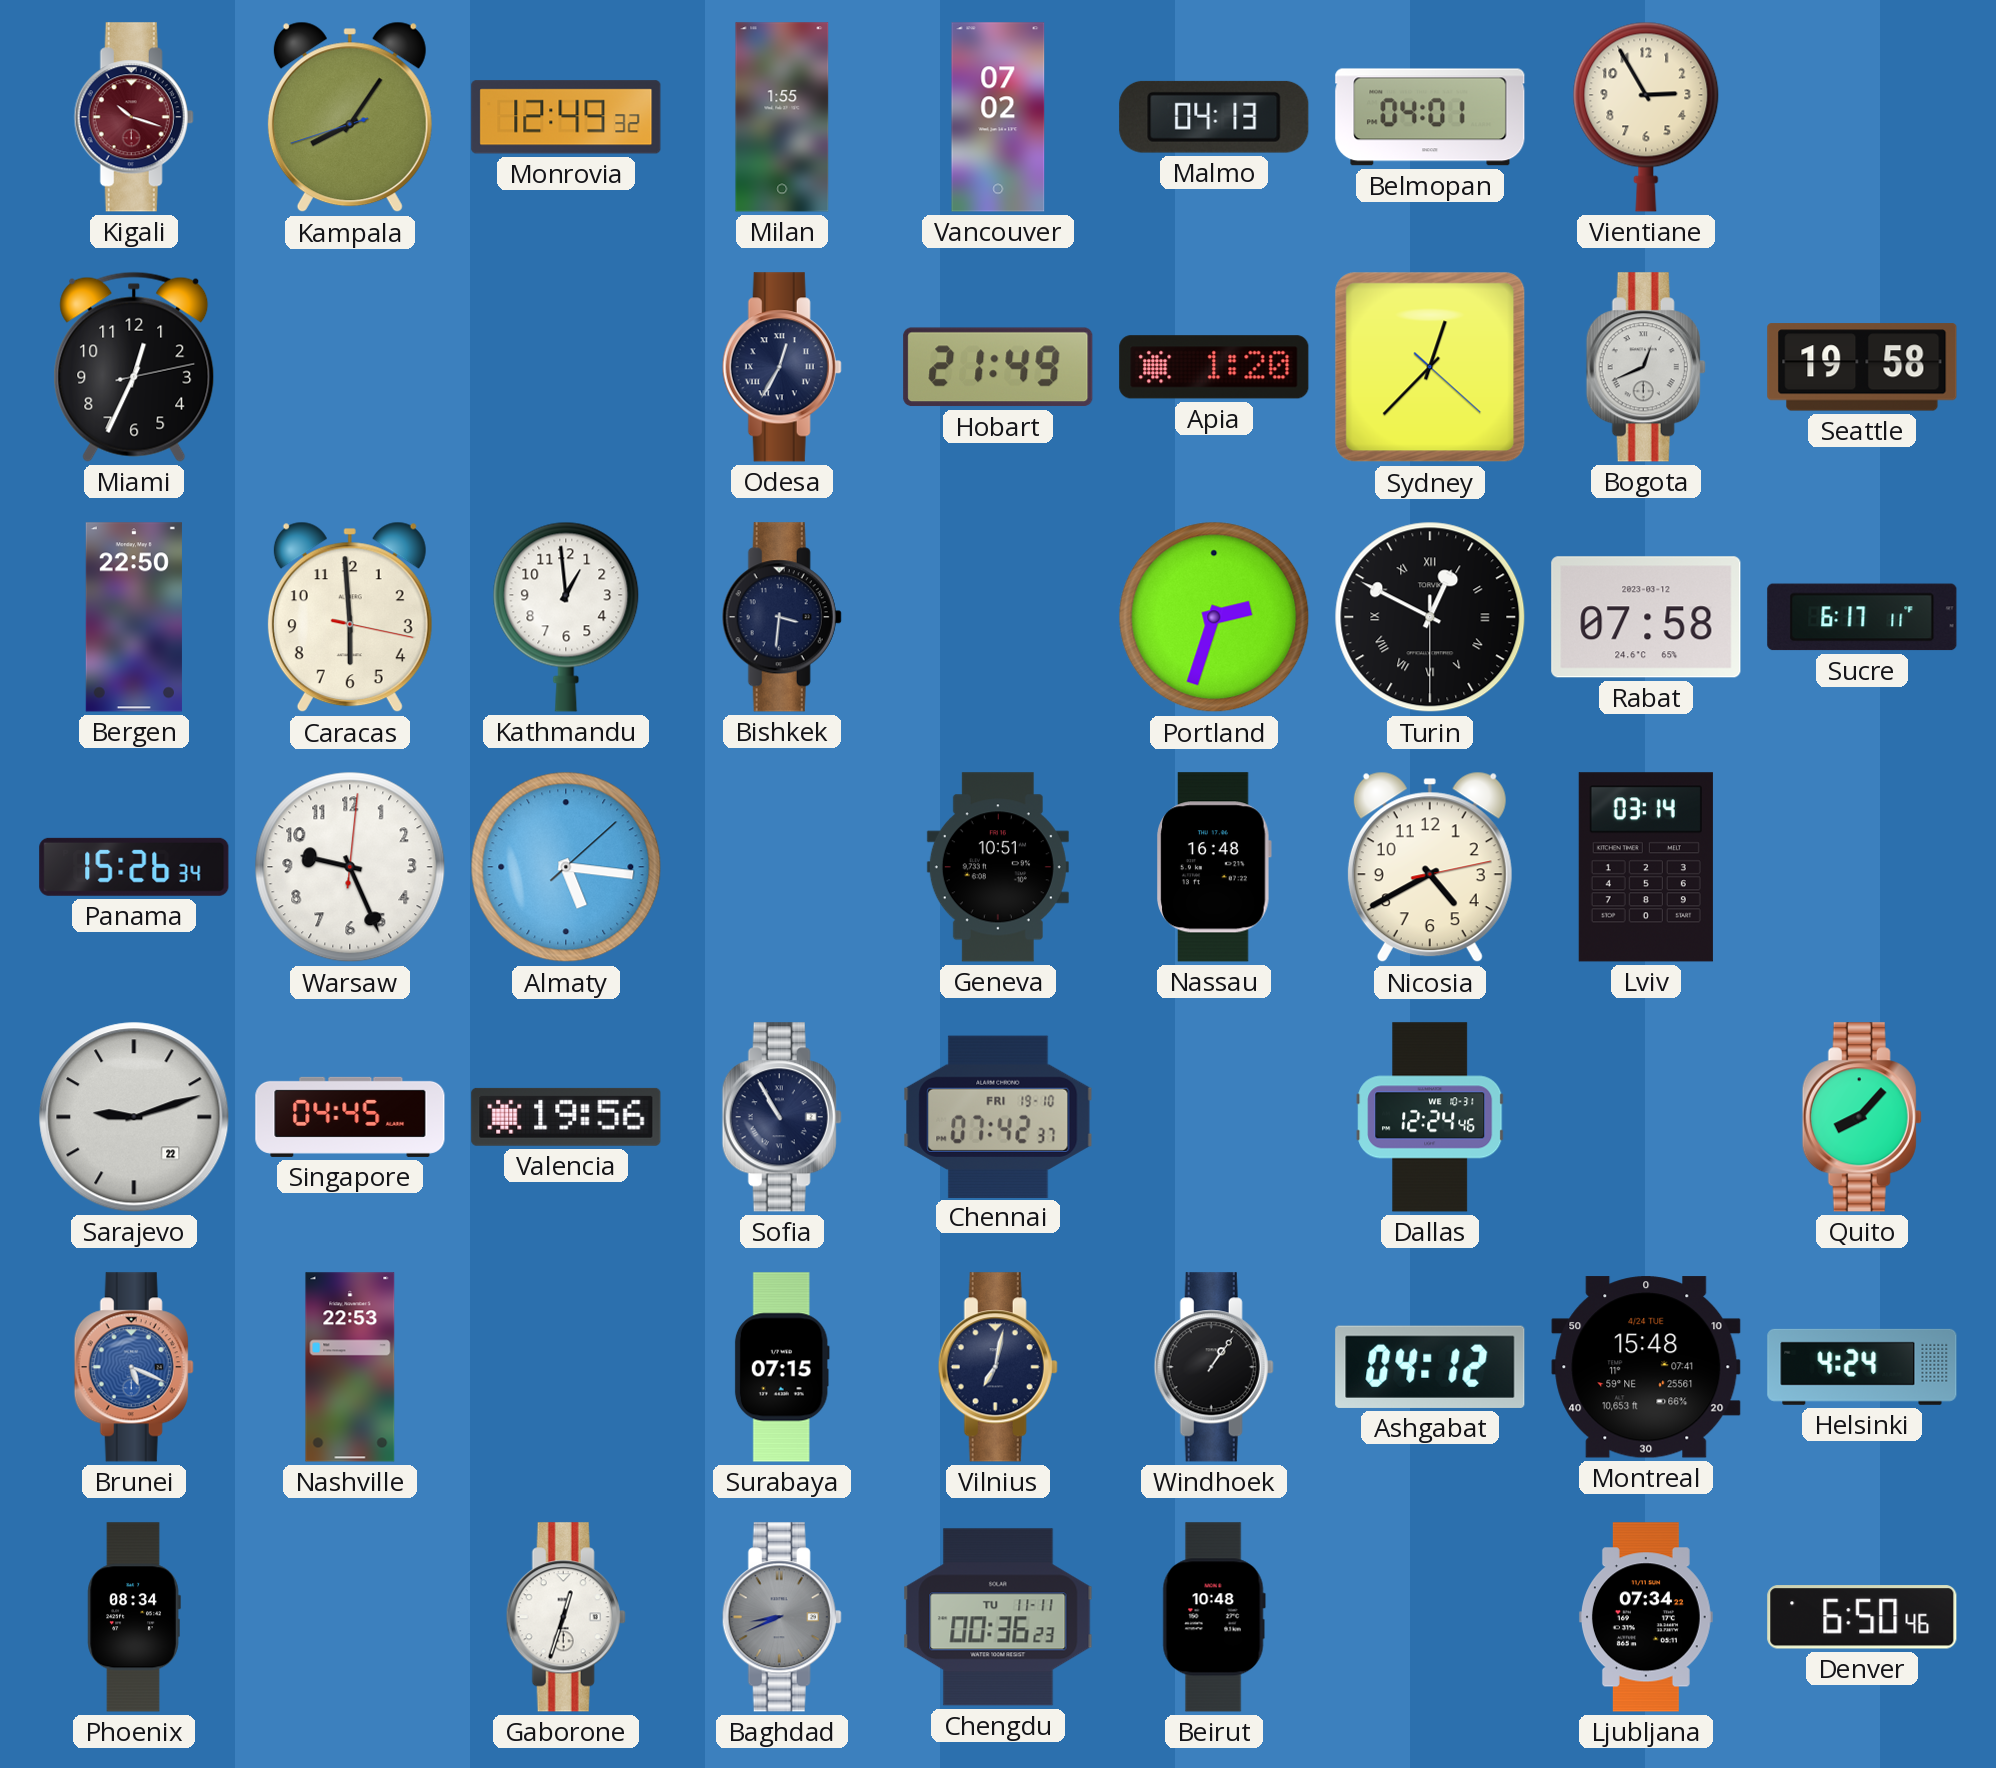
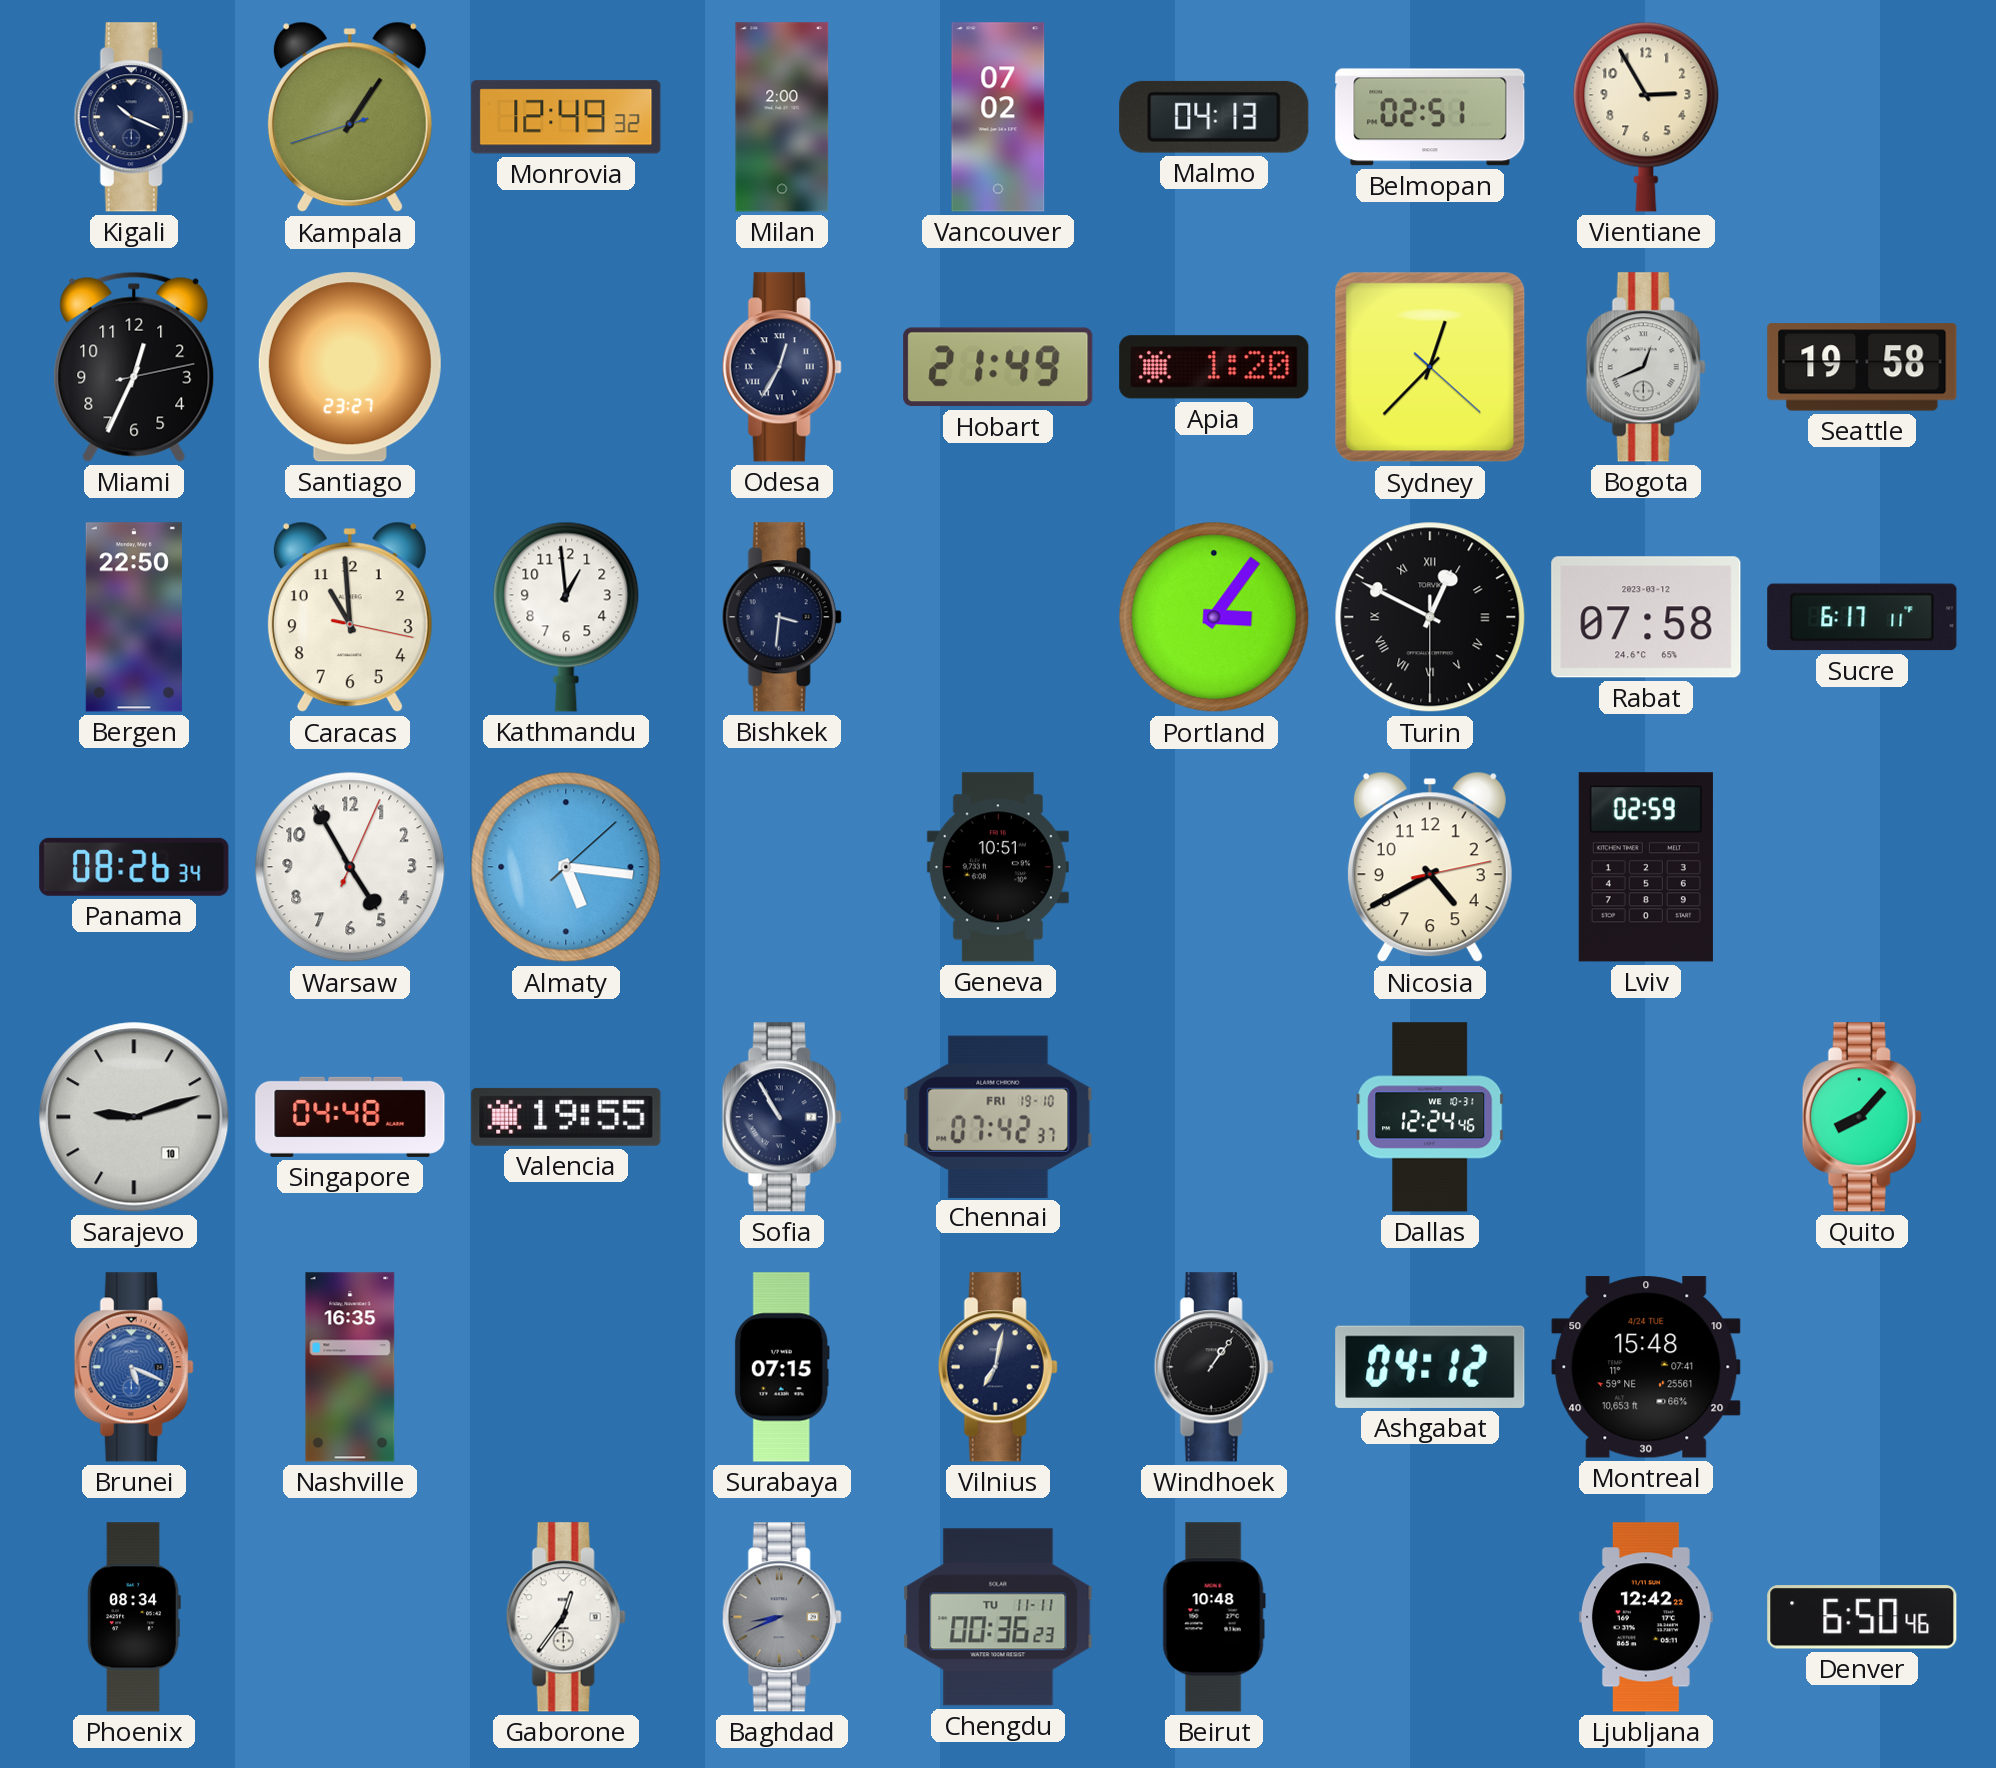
Kigali: 10:18 -> 10:19 (134, 117)
Kigali dial: burgundy -> navy (134, 117)
Kampala: 8:05 -> 1:05 (350, 117)
Milan: 1:55 -> 2:00 (782, 117)
Belmopan: 04:01 -> 02:51 (1430, 117)
Santiago: none -> 23:27 (350, 367)
Caracas: 5:59 -> 10:59 (350, 617)
Portland: 2:33 -> 3:06 (1214, 617)
Panama: 15:26 -> 08:26 (134, 867)
Warsaw: 9:26 -> 4:55 (350, 867)
Nassau: 16:48 -> none (1214, 867)
Lviv: 03:14 -> 02:59 (1646, 867)
Sarajevo date: 22 -> 10 (134, 1117)
Singapore: 04:45 -> 04:48 (350, 1117)
Valencia: 19:56 -> 19:55 (566, 1117)
Nashville: 22:53 -> 16:35 (350, 1367)
Helsinki: 4:24 -> none (1862, 1367)
Gaborone: 12:33 -> 12:36 (566, 1617)
Ljubljana: 07:34 -> 12:42 (1646, 1617)
